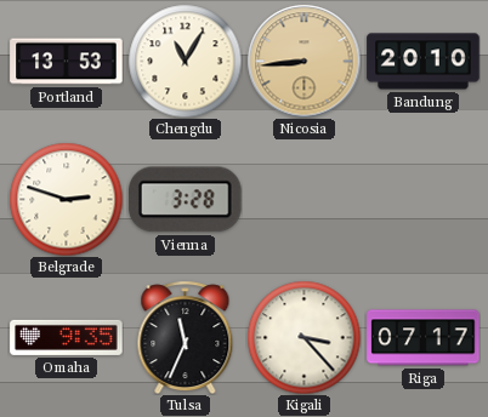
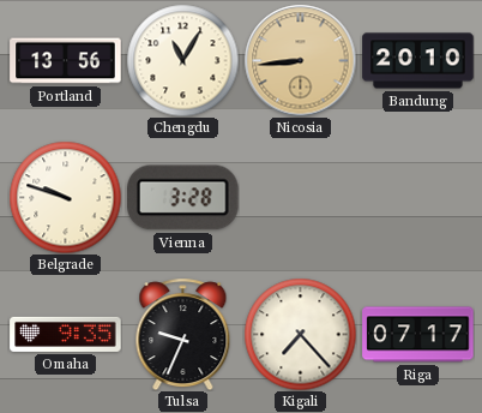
Portland: 13:53 -> 13:56 (66, 61)
Belgrade: 2:48 -> 9:48 (65, 197)
Tulsa: 11:34 -> 9:34 (183, 334)
Kigali: 3:23 -> 7:23 (300, 334)
